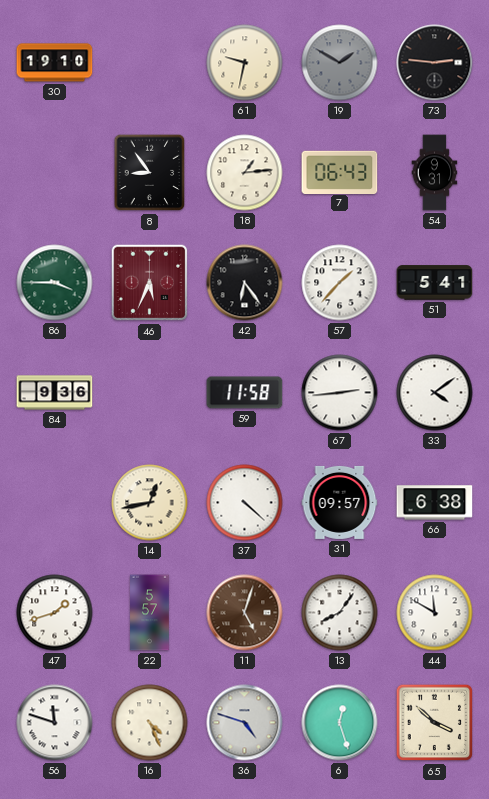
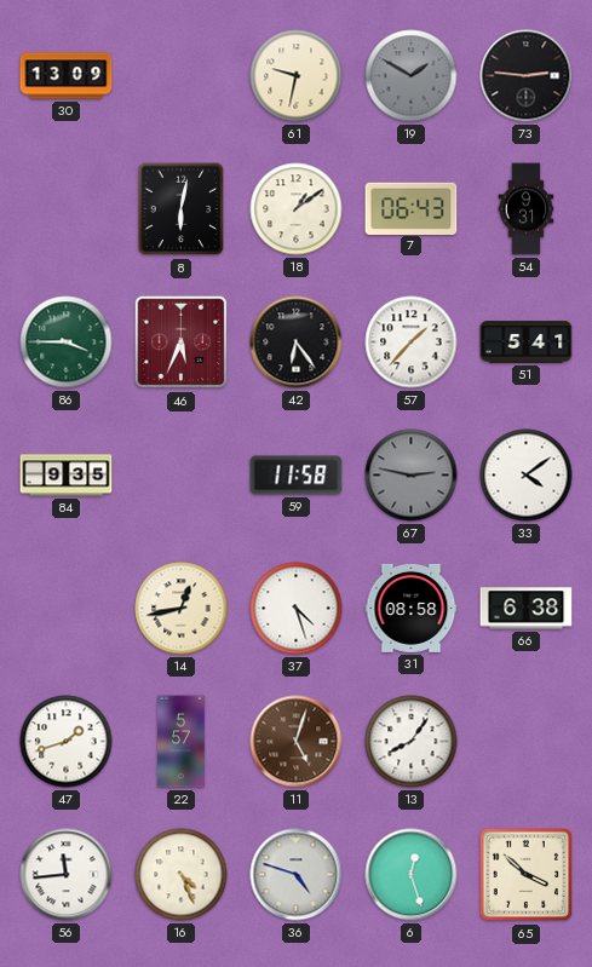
30: 19:10 -> 13:09 (67, 76)
8: 8:54 -> 6:02 (182, 209)
18: 1:14 -> 1:09 (297, 209)
84: 9:36 -> 9:35 (67, 476)
67: 2:44 -> 2:47 (412, 476)
67 dial: white -> grey (412, 476)
37: 4:22 -> 4:27 (297, 609)
31: 09:57 -> 08:58 (412, 608)
44: 11:50 -> none (435, 613)
56: 11:48 -> 11:44 (67, 875)
